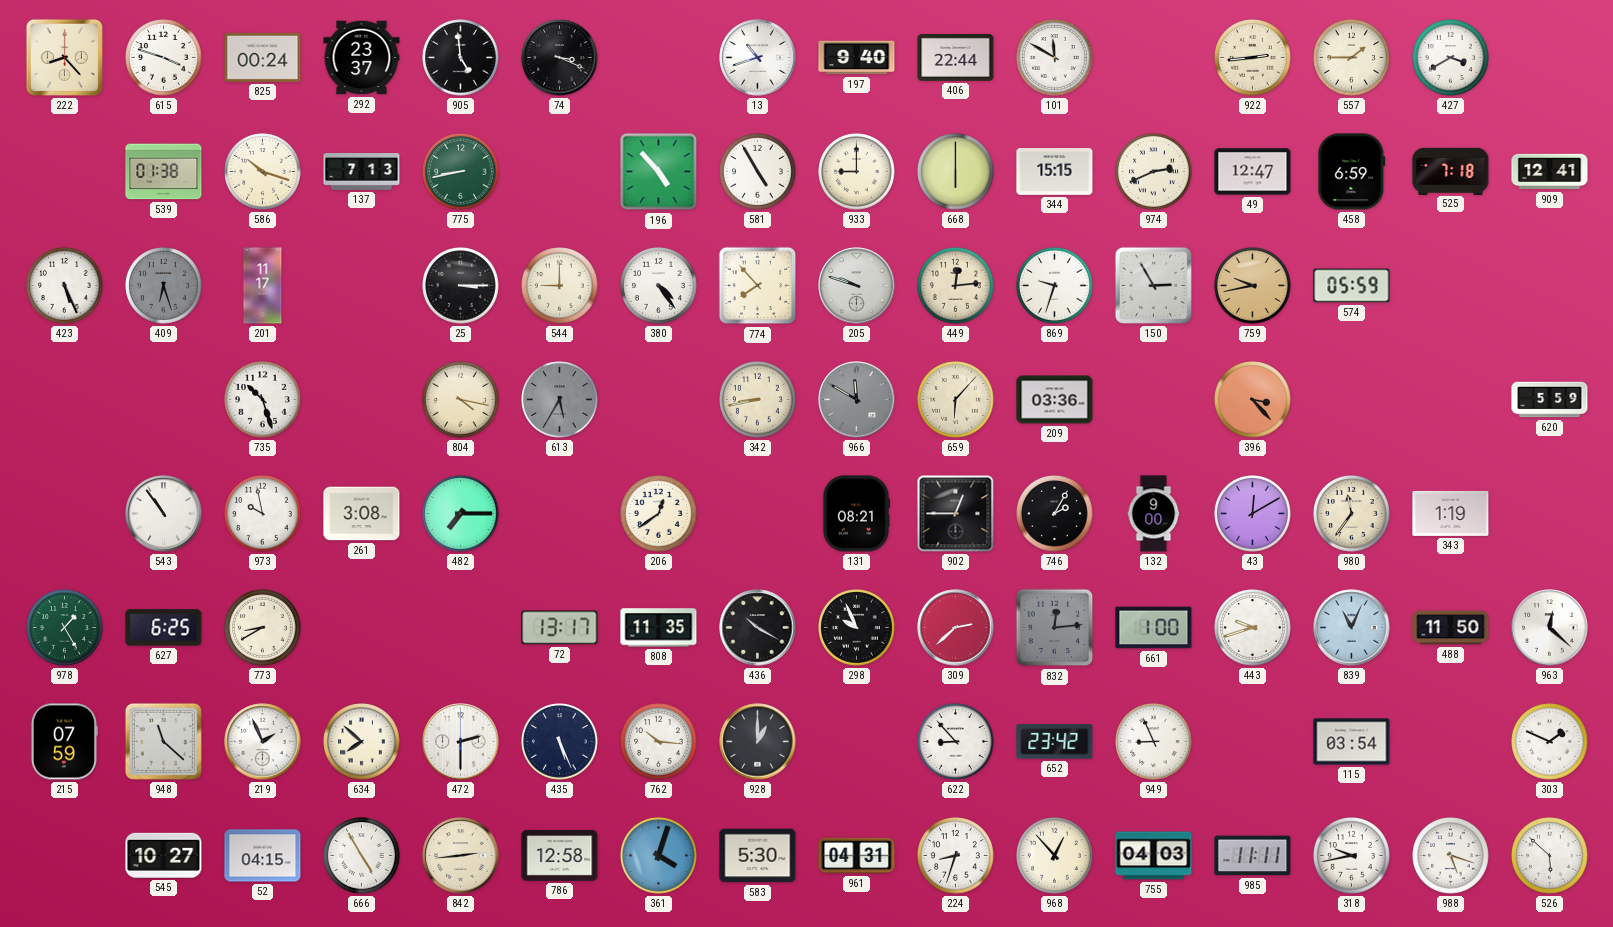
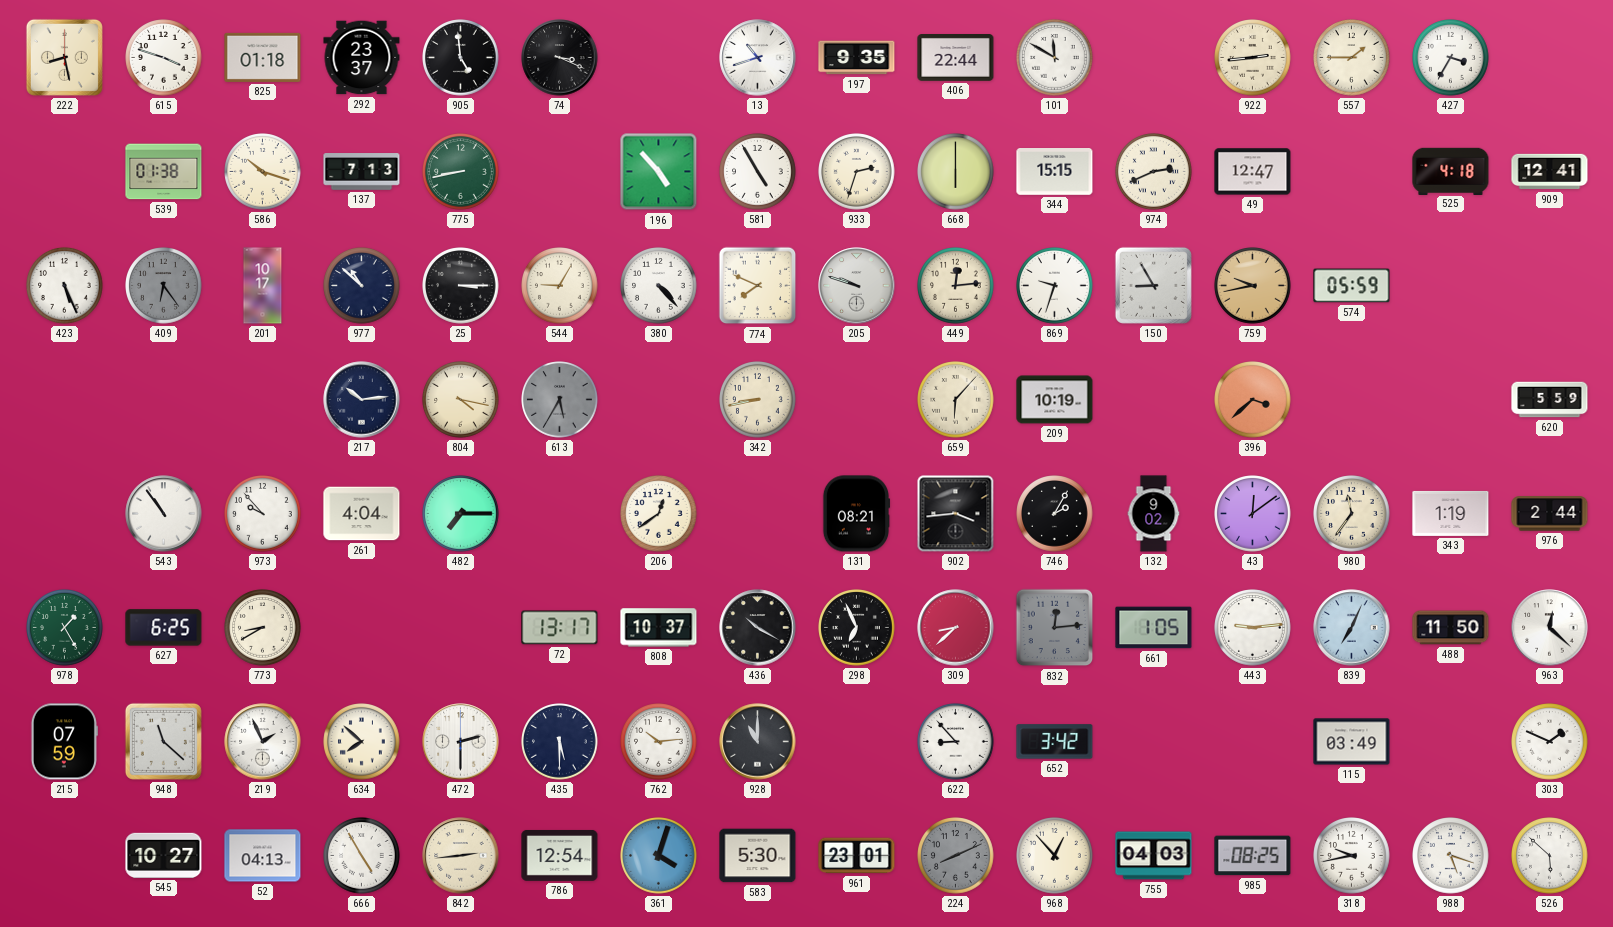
222: 8:23 -> 8:28 (64, 57)
825: 00:24 -> 01:18 (263, 57)
197: 9:40 -> 9:35 (857, 58)
427: 3:40 -> 3:35 (1451, 58)
933: 9:00 -> 2:33 (857, 172)
458: 6:59 -> none (1352, 172)
525: 7:18 -> 4:18 (1451, 171)
409: 6:27 -> 6:24 (164, 286)
201: 11:17 -> 10:17 (263, 286)
977: none -> 10:52 (362, 286)
544: 9:00 -> 9:05 (560, 286)
380: 4:24 -> 4:23 (659, 286)
774: 7:53 -> 7:49 (758, 286)
150: 2:55 -> 8:55 (1153, 285)
735: 10:27 -> none (263, 400)
217: none -> 10:14 (362, 400)
966: 11:50 -> none (857, 400)
209: 03:36 -> 10:19 (1055, 400)
396: 3:23 -> 3:38 (1253, 400)
973: 9:58 -> 9:53 (263, 514)
261: 3:08 -> 4:04 (362, 514)
902: 12:45 -> 3:44 (956, 514)
132: 9:00 -> 9:02 (1154, 514)
43: 12:10 -> 12:09 (1253, 514)
976: none -> 2:44 (1550, 514)
808: 11:35 -> 10:37 (659, 628)
298: 9:56 -> 6:56 (857, 628)
309: 2:38 -> 8:38 (956, 628)
661: 1:00 -> 1:05 (1154, 628)
443: 9:42 -> 9:14 (1253, 628)
839: 11:04 -> 7:04 (1352, 628)
435: 5:26 -> 5:30 (560, 742)
762: 10:16 -> 10:14 (659, 742)
928: 1:00 -> 11:00 (758, 742)
652: 23:42 -> 3:42 (1055, 742)
949: 8:56 -> none (1154, 742)
115: 03:54 -> 03:49 (1352, 742)
52: 04:15 -> 04:13 (263, 856)
786: 12:58 -> 12:54 (560, 855)
961: 04:31 -> 23:01 (857, 856)
224: 8:33 -> 8:11 (956, 856)
224 dial: white -> grey (956, 856)
985: 11:11 -> 08:25 (1253, 856)
